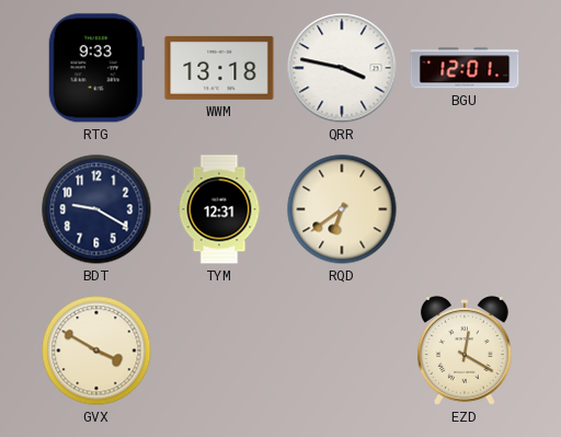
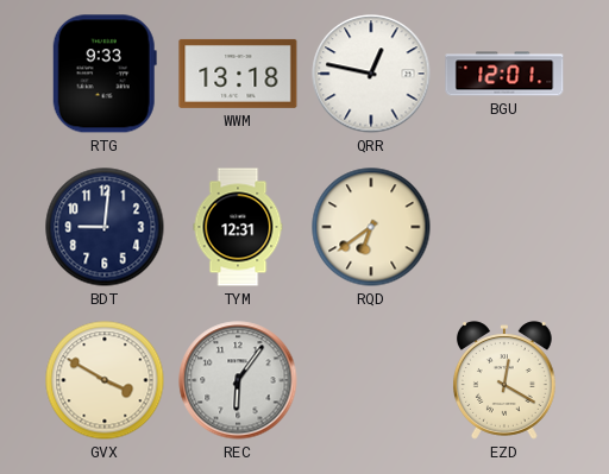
QRR: 3:47 -> 12:47 (371, 74)
BDT: 9:20 -> 9:01 (105, 227)
REC: none -> 6:06 (238, 380)
